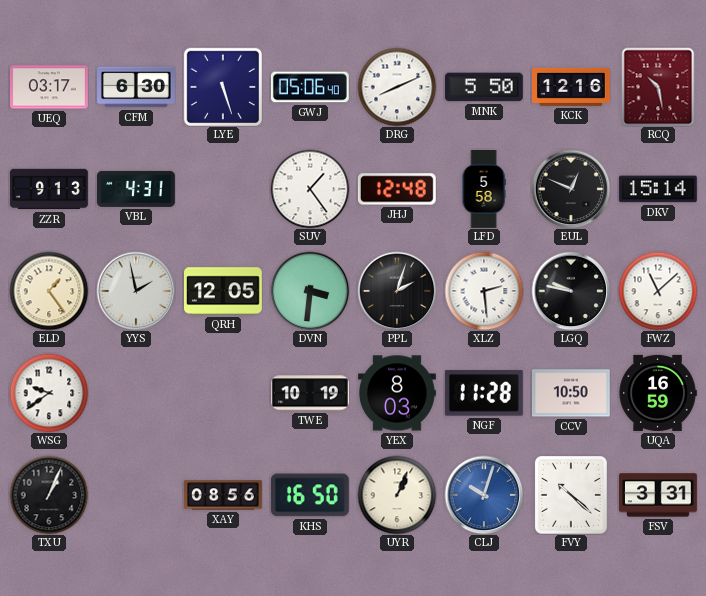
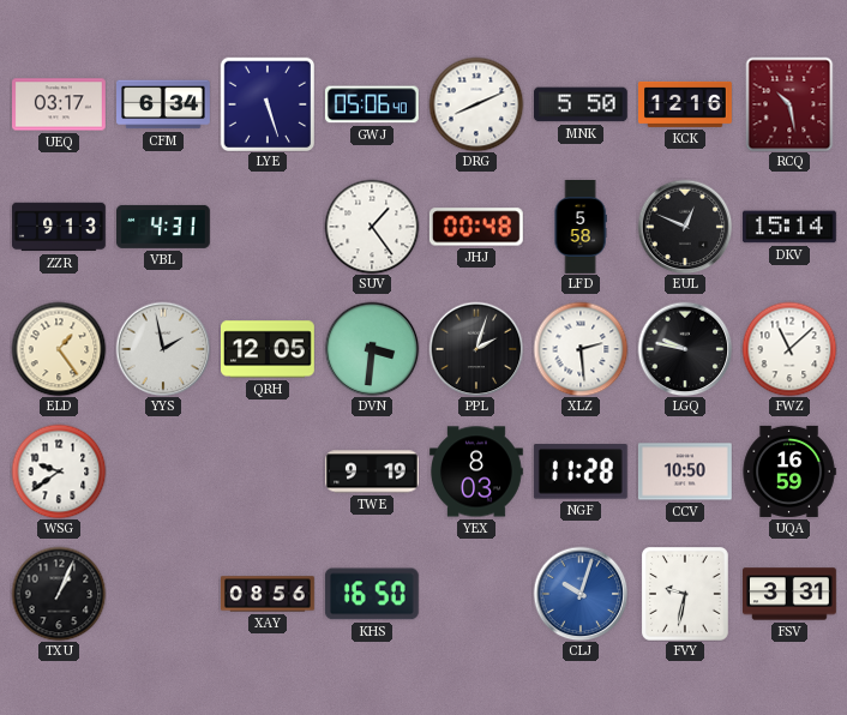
CFM: 6:30 -> 6:34 (164, 104)
JHJ: 12:48 -> 00:48 (476, 227)
TWE: 10:19 -> 9:19 (373, 471)
UYR: 1:04 -> none (397, 495)
FVY: 10:22 -> 9:32 (685, 595)
